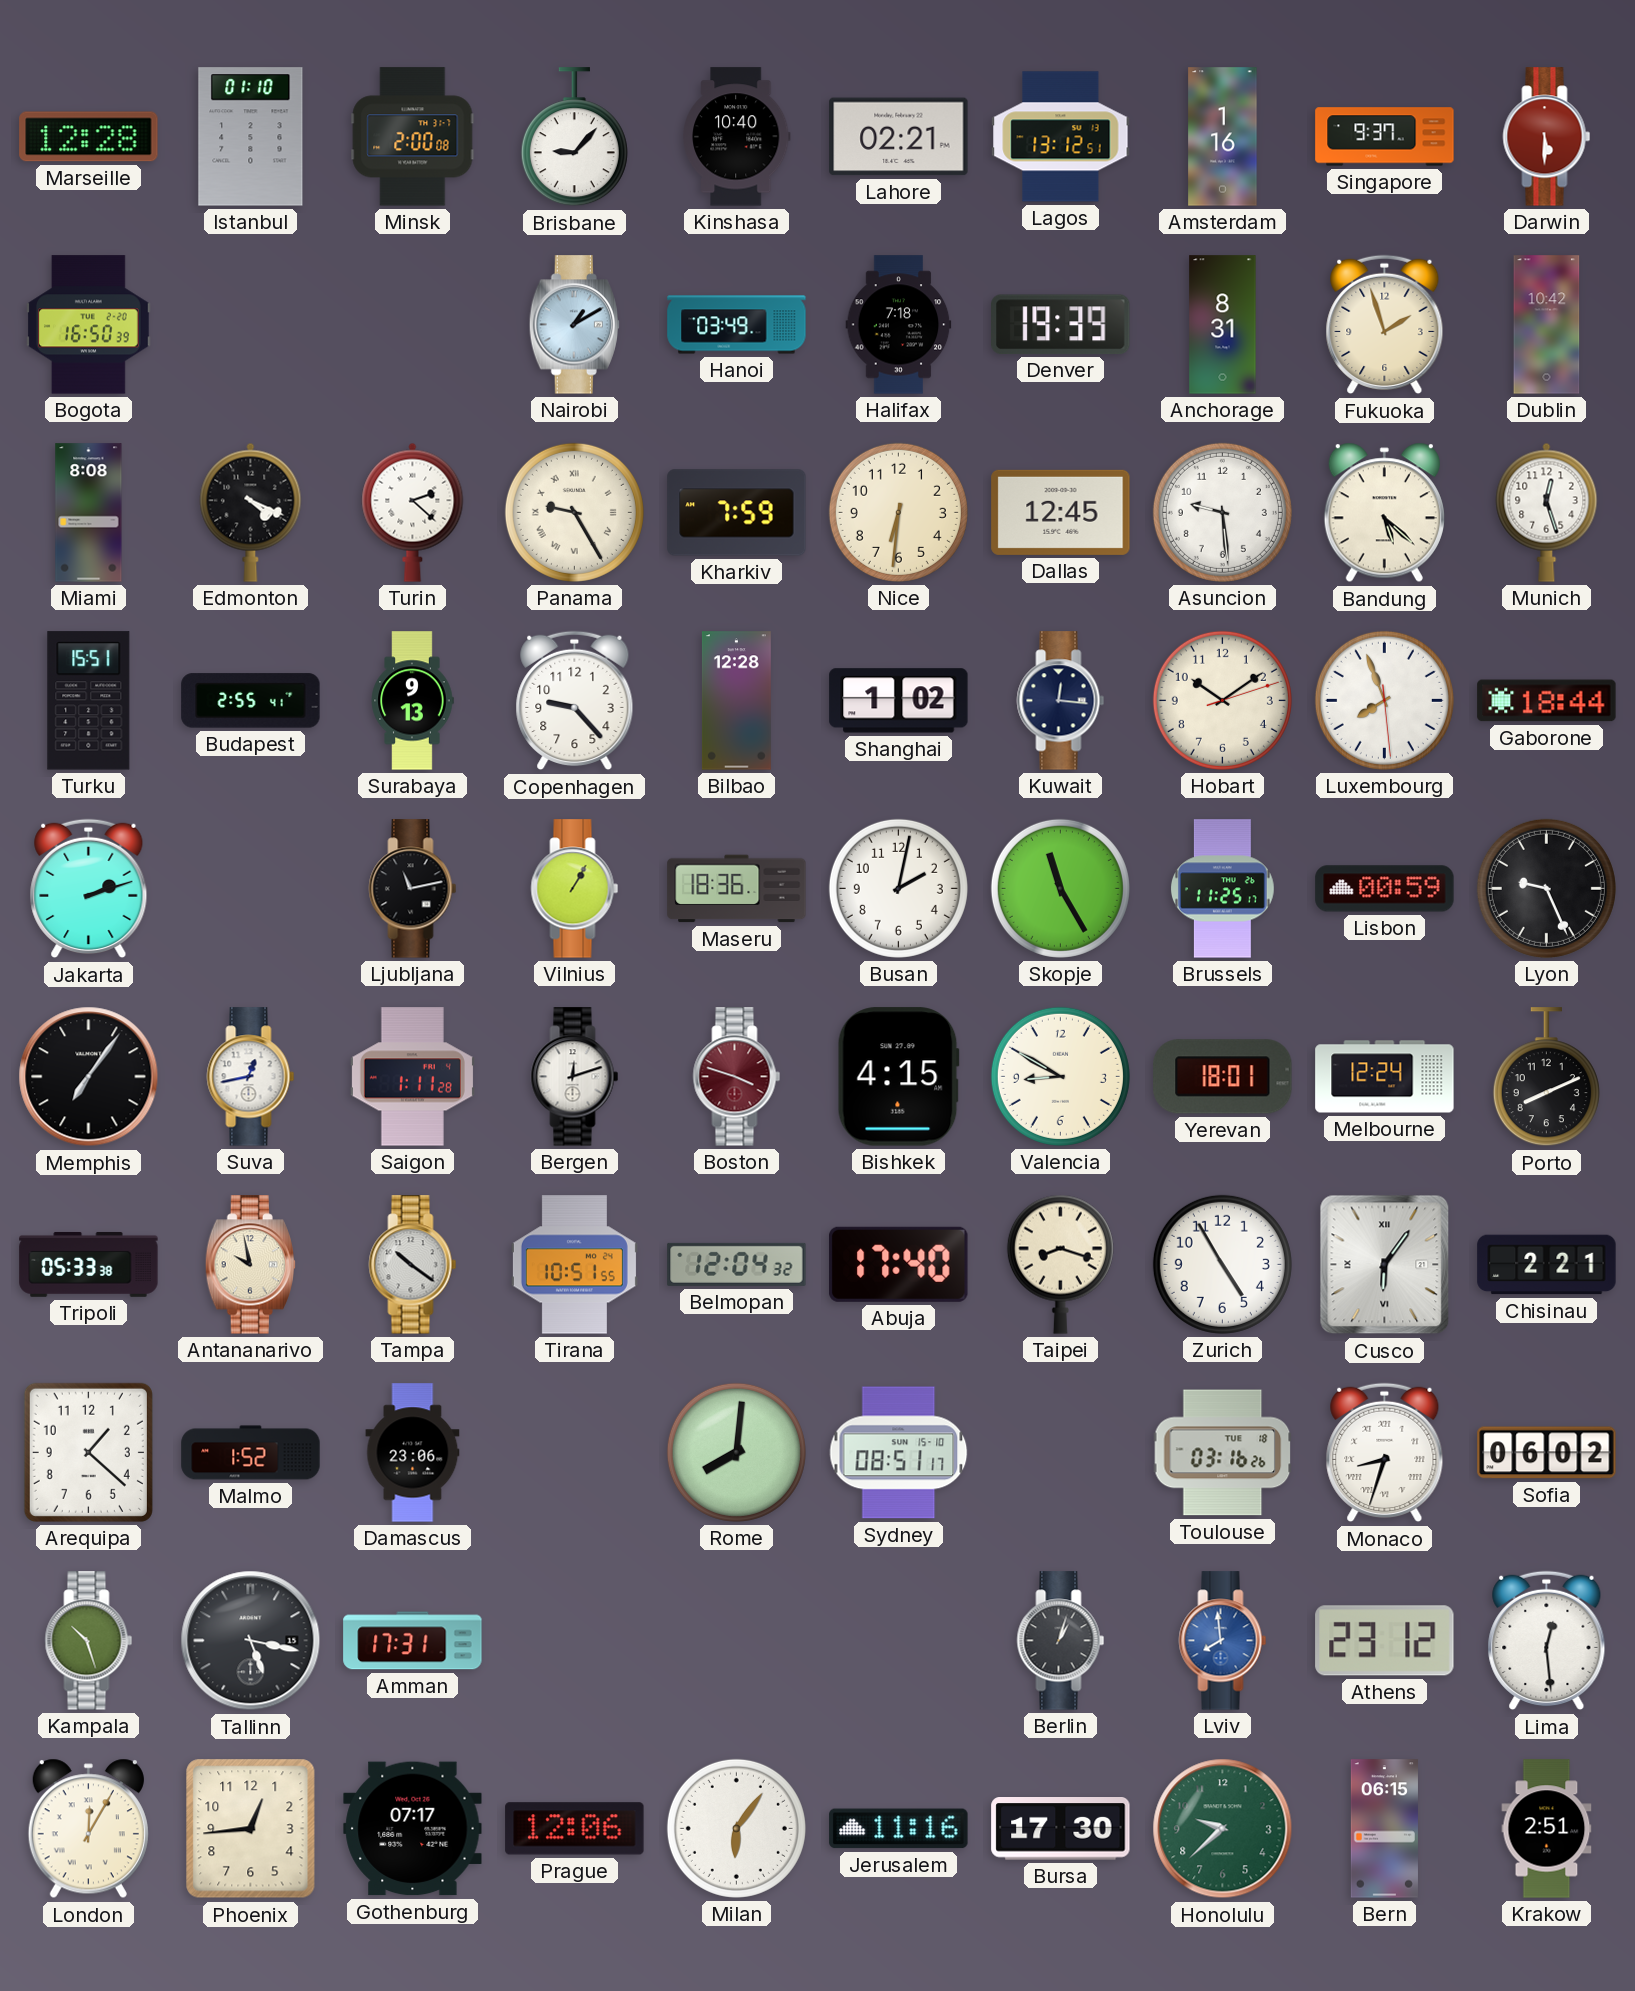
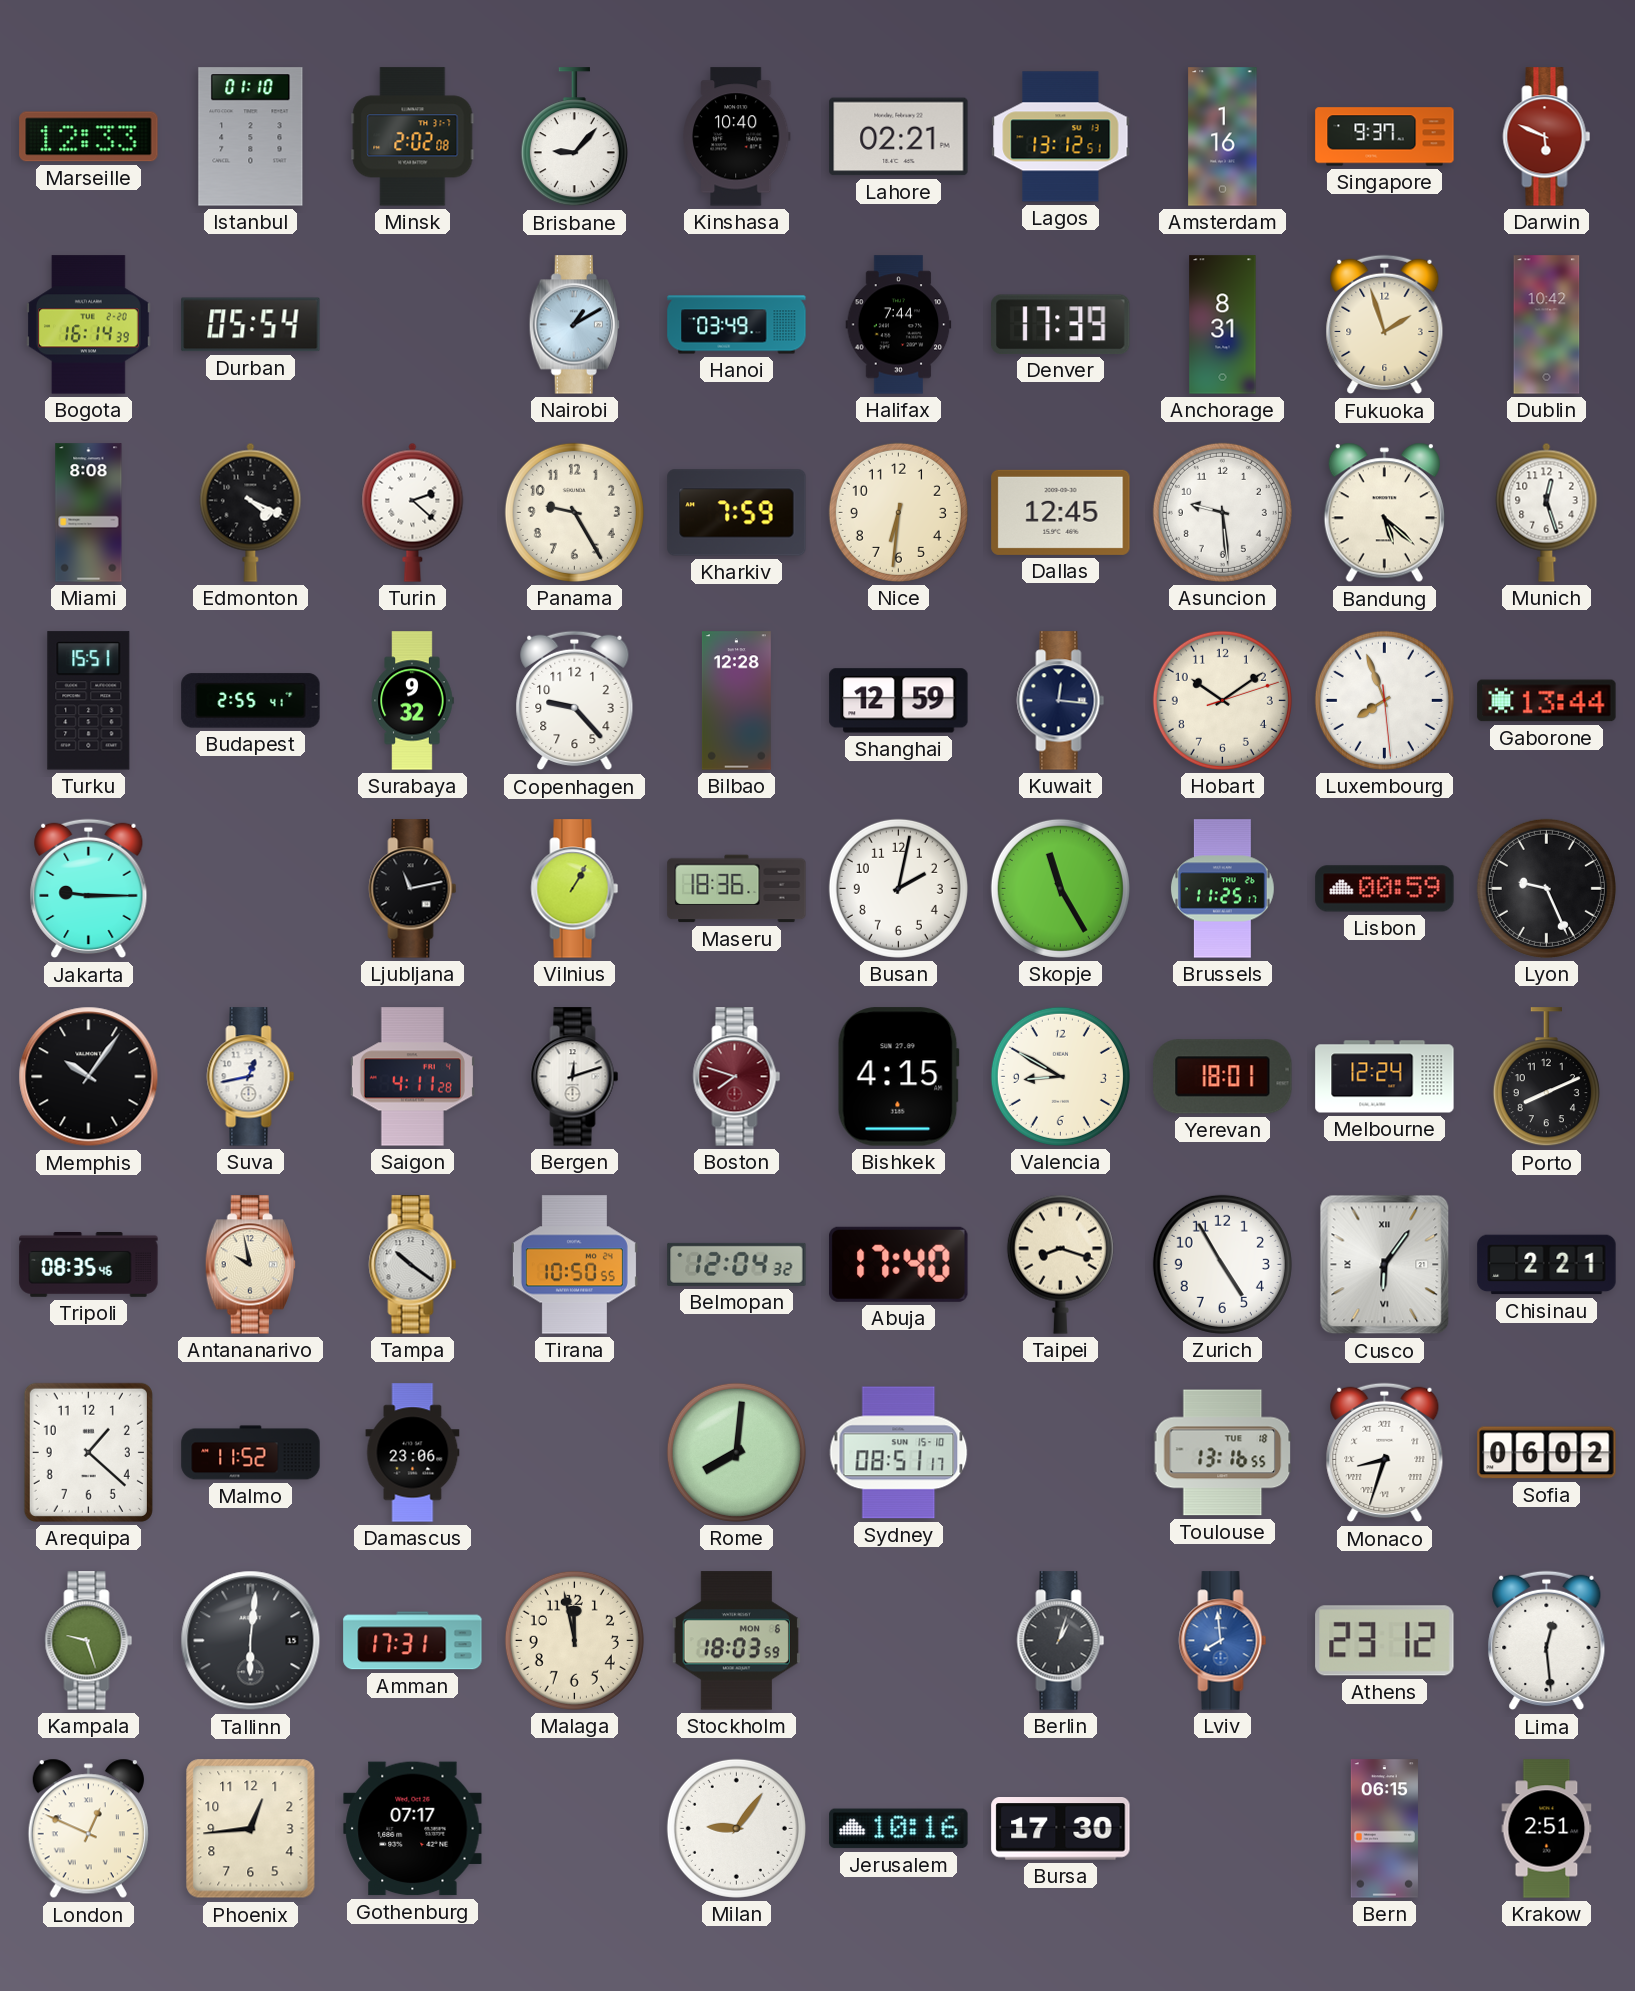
Marseille: 12:28 -> 12:33 (89, 137)
Minsk: 2:00 -> 2:02 (413, 137)
Darwin: 5:30 -> 5:49 (1547, 137)
Bogota: 16:50 -> 16:14 (89, 325)
Durban: none -> 05:54 (251, 325)
Halifax: 7:18 -> 7:44 (899, 325)
Denver: 19:39 -> 17:39 (1061, 324)
Panama numerals: Roman -> Arabic (574, 512)
Surabaya: 9:13 -> 9:32 (412, 701)
Shanghai: 1:02 -> 12:59 (899, 701)
Gaborone: 18:44 -> 13:44 (1547, 701)
Jakarta: 2:12 -> 9:15 (89, 889)
Memphis: 7:06 -> 10:06 (89, 1077)
Saigon: 1:11 -> 4:11 (412, 1077)
Boston: 3:48 -> 7:48 (737, 1077)
Tripoli: 05:33 -> 08:35 (89, 1265)
Tirana: 10:51 -> 10:50 (574, 1265)
Malmo: 1:52 -> 11:52 (251, 1453)
Toulouse: 03:16 -> 13:16 (1223, 1453)
Kampala: 10:27 -> 9:27 (89, 1641)
Tallinn: 5:17 -> 6:01 (251, 1641)
Malaga: none -> 11:58 (574, 1640)
Stockholm: none -> 18:03 (736, 1641)
London: 12:05 -> 12:49 (88, 1829)
Prague: 12:06 -> none (575, 1829)
Milan: 6:06 -> 9:06 (736, 1828)
Jerusalem: 11:16 -> 10:16 (899, 1829)
Honolulu: 9:38 -> none (1223, 1829)
